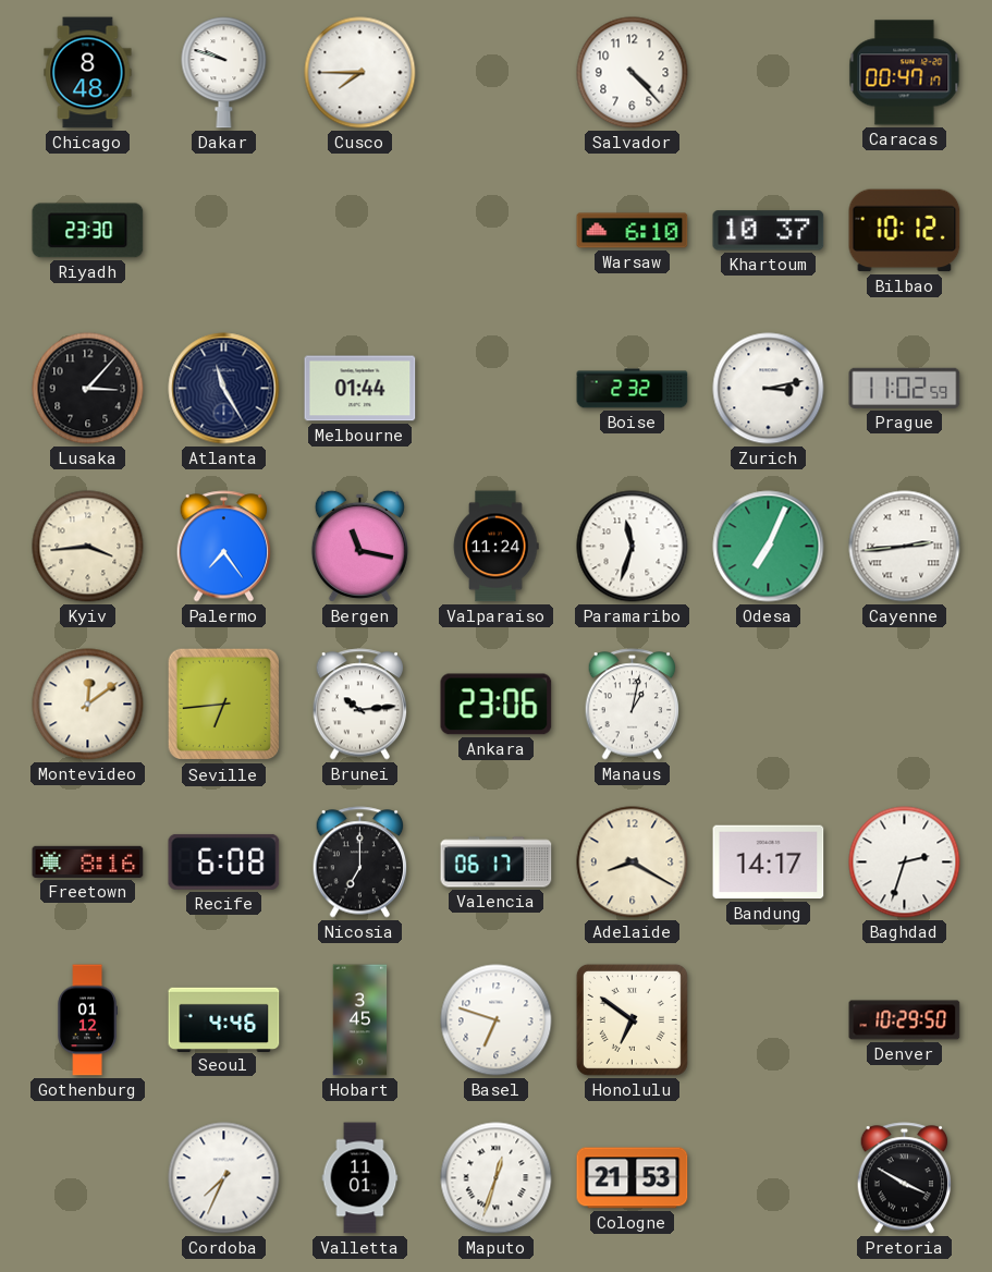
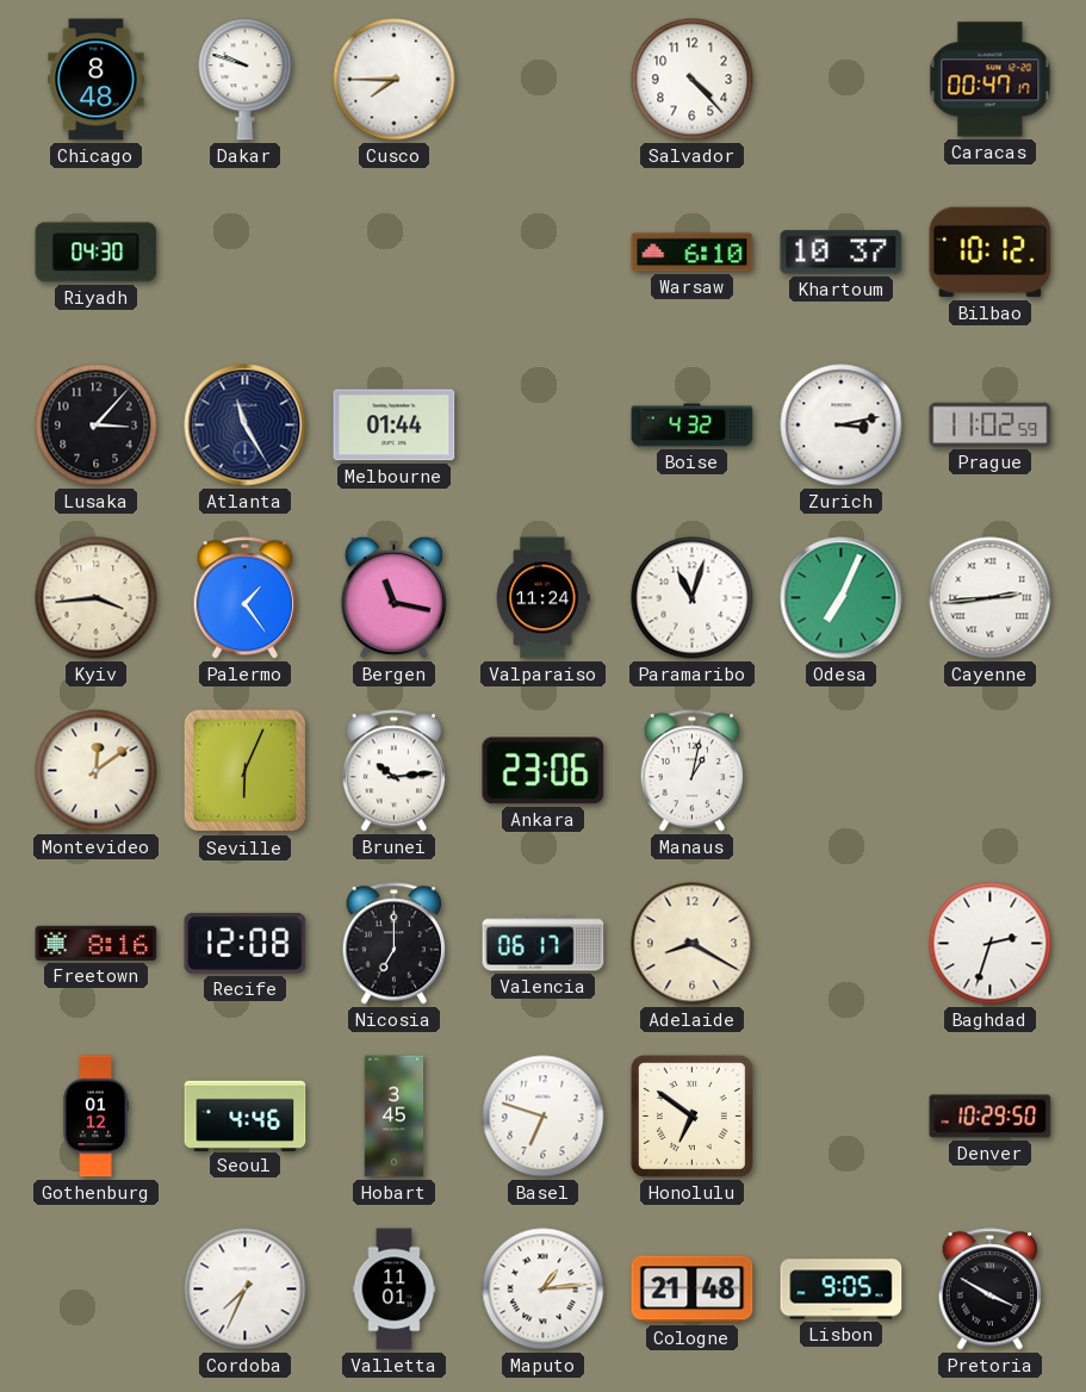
Riyadh: 23:30 -> 04:30 (97, 253)
Boise: 2:32 -> 4:32 (693, 425)
Palermo: 7:24 -> 1:24 (246, 598)
Paramaribo: 11:33 -> 11:03 (693, 598)
Seville: 6:44 -> 6:04 (246, 771)
Recife: 6:08 -> 12:08 (246, 943)
Bandung: 14:17 -> none (769, 863)
Maputo: 12:33 -> 1:14 (544, 1290)
Cologne: 21:53 -> 21:48 (693, 1290)
Lisbon: none -> 9:05 (842, 1290)
